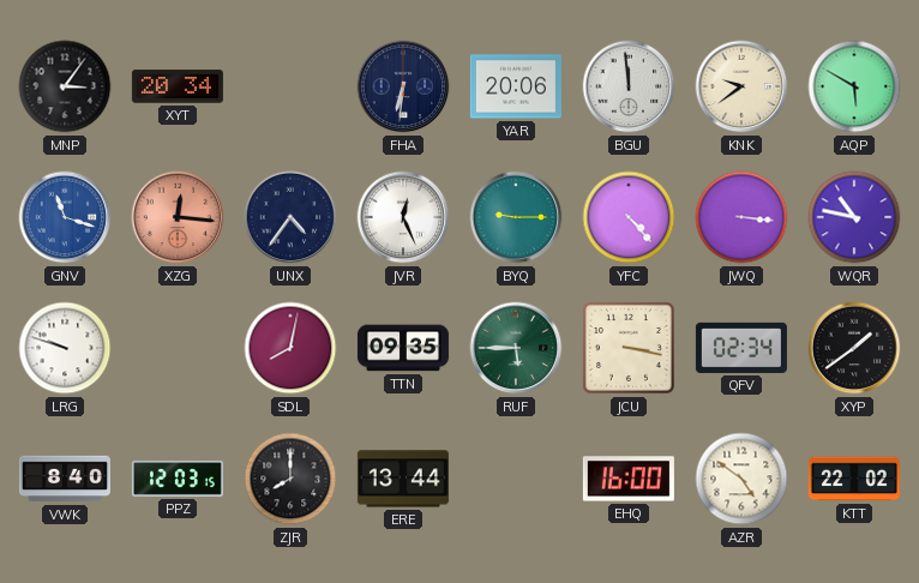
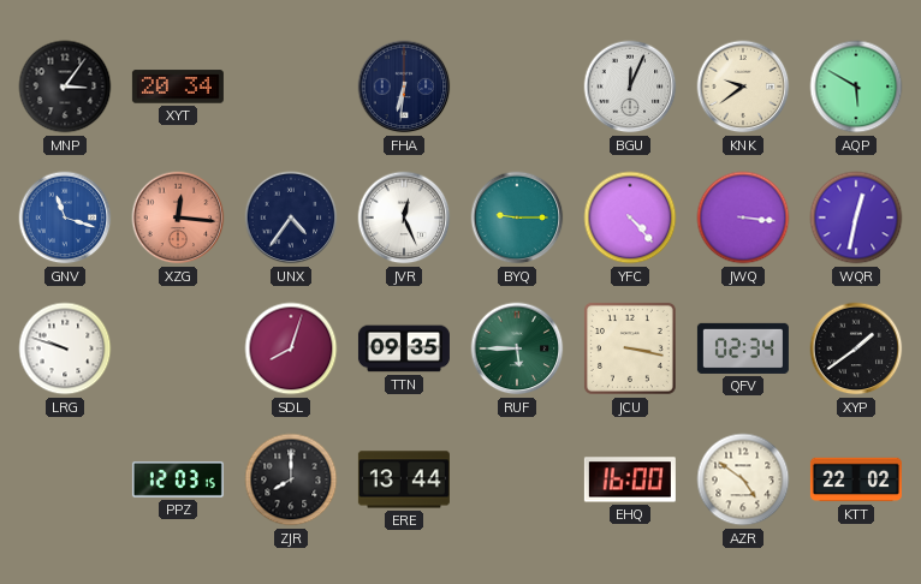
YAR: 20:06 -> none (516, 86)
BGU: 11:59 -> 12:04 (630, 87)
WQR: 10:47 -> 12:32 (856, 217)
SDL: 8:02 -> 8:03 (291, 348)
VWK: 8:40 -> none (65, 479)
